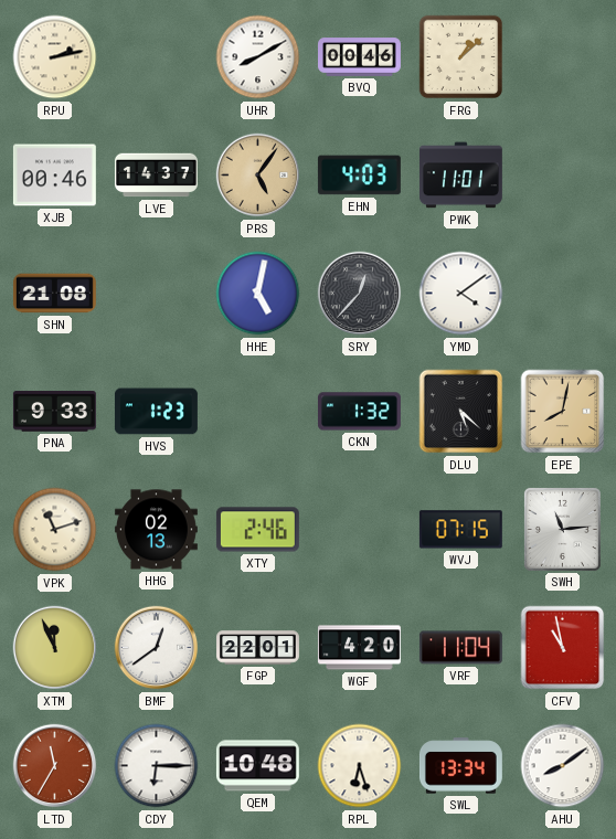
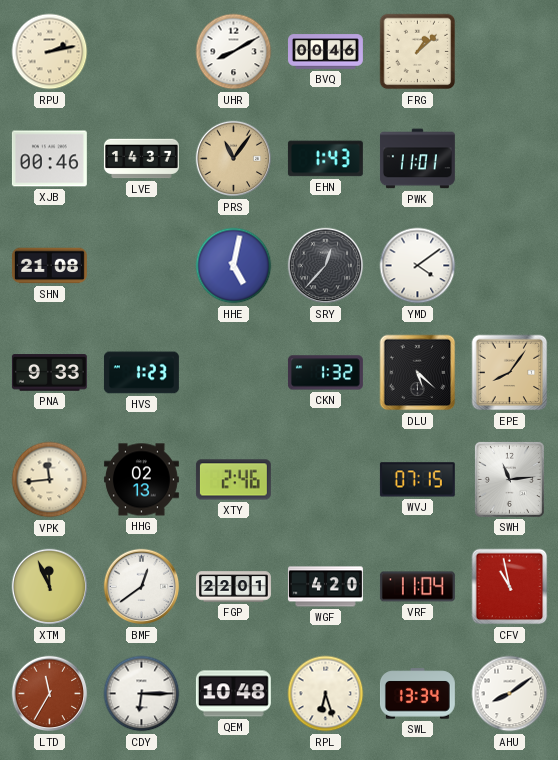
PRS: 5:06 -> 11:06 (234, 159)
EHN: 4:03 -> 1:43 (325, 159)
EPE: 8:02 -> 8:06 (510, 373)
VPK: 11:12 -> 11:44 (50, 480)
